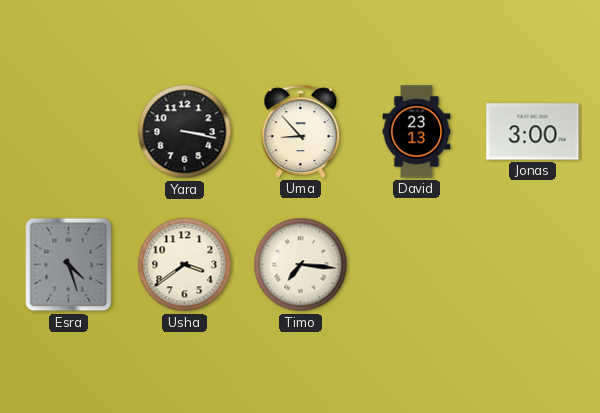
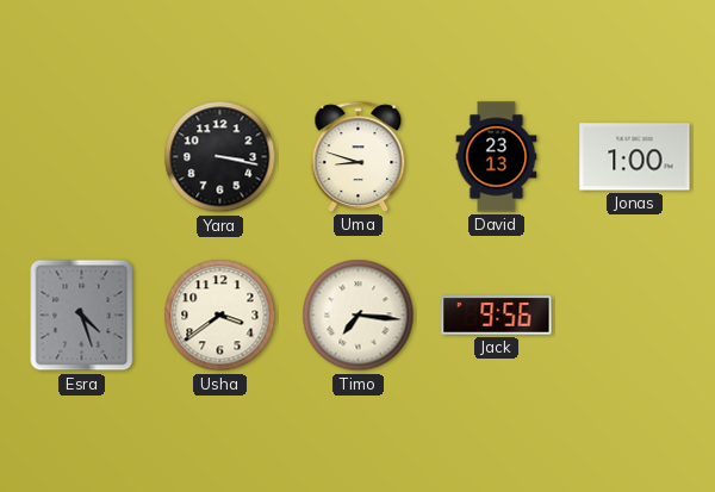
Uma: 8:53 -> 8:48 (359, 156)
Jonas: 3:00 -> 1:00 (635, 157)
Jack: none -> 9:56 (497, 316)
